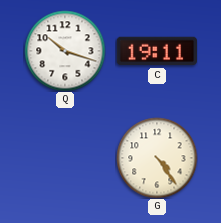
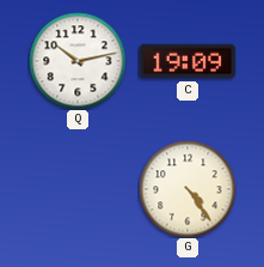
Q: 10:18 -> 10:13 (78, 61)
C: 19:11 -> 19:09 (186, 61)
